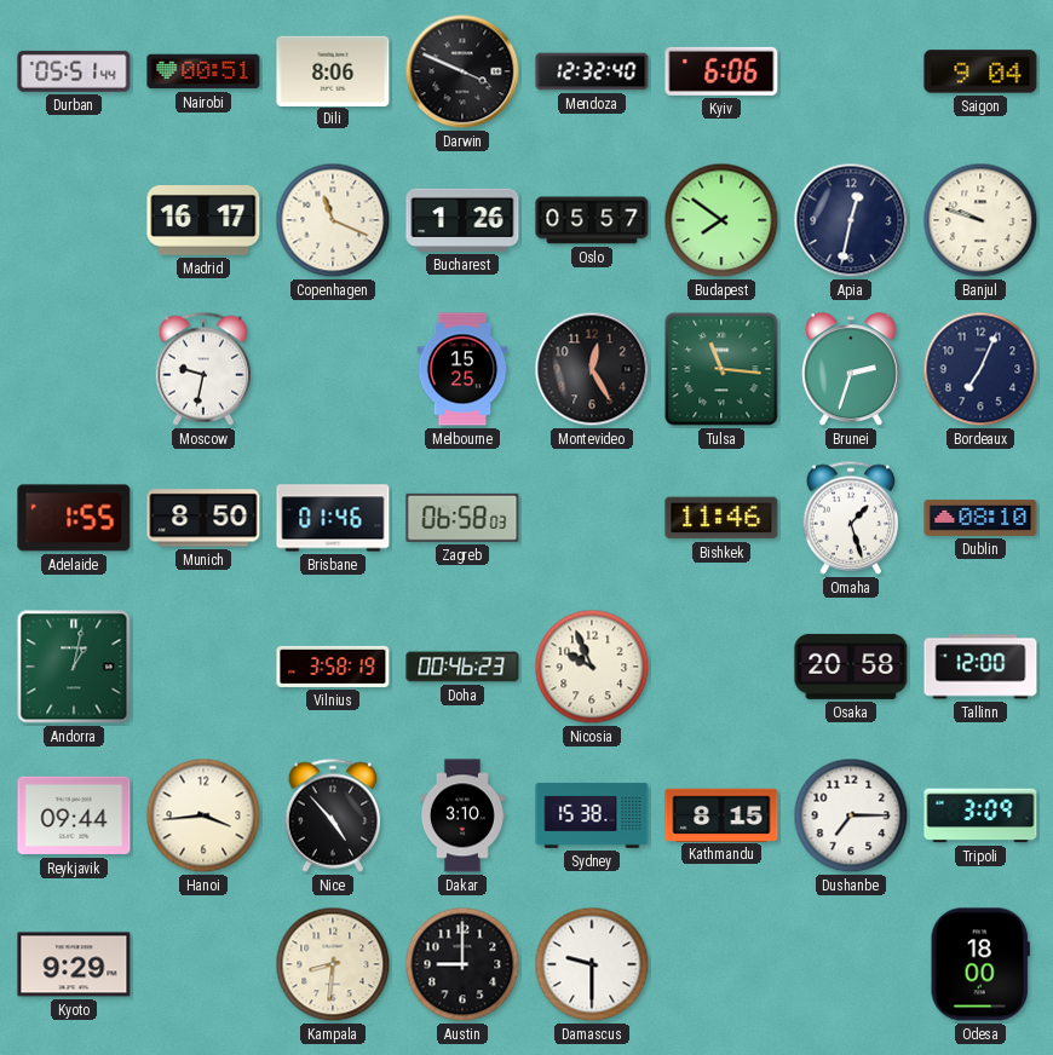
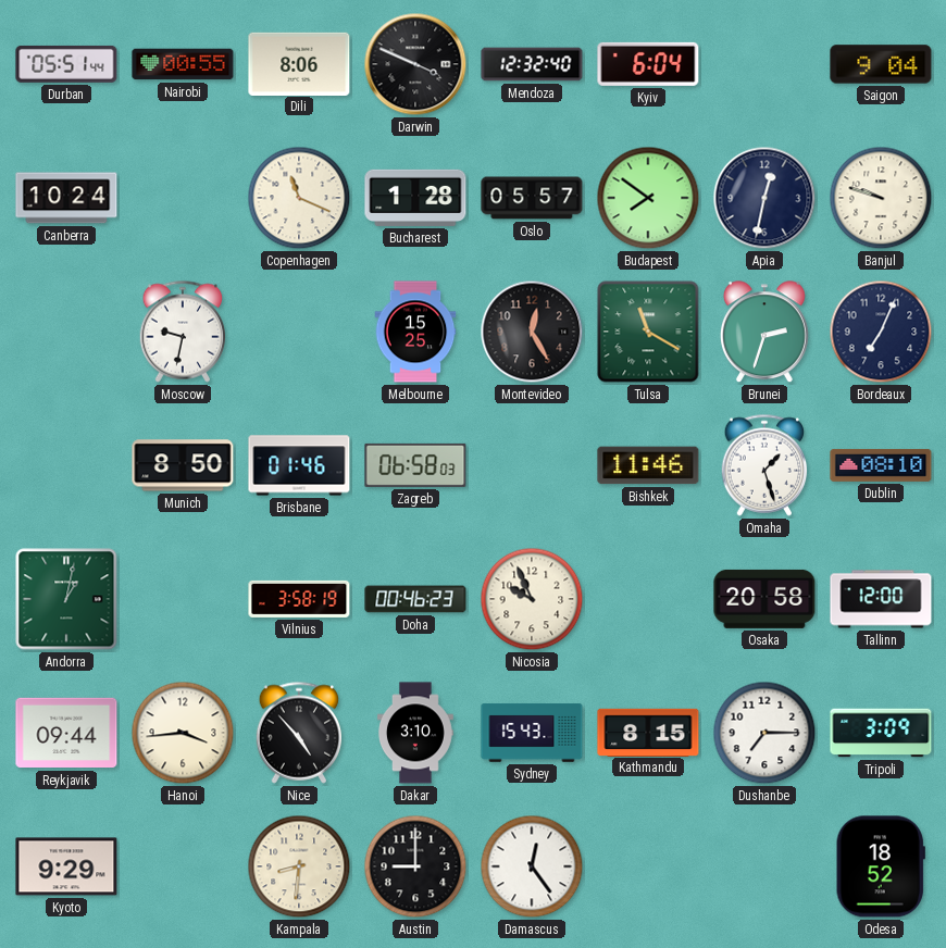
Nairobi: 00:51 -> 00:55 (183, 64)
Kyiv: 6:06 -> 6:04 (648, 64)
Canberra: none -> 10:24 (66, 198)
Madrid: 16:17 -> none (203, 221)
Bucharest: 1:26 -> 1:28 (415, 198)
Tulsa: 11:16 -> 11:20 (648, 332)
Adelaide: 1:55 -> none (74, 518)
Sydney: 15:38 -> 15:43 (532, 734)
Damascus: 9:30 -> 12:24 (532, 866)
Odesa: 18:00 -> 18:52 (881, 866)
